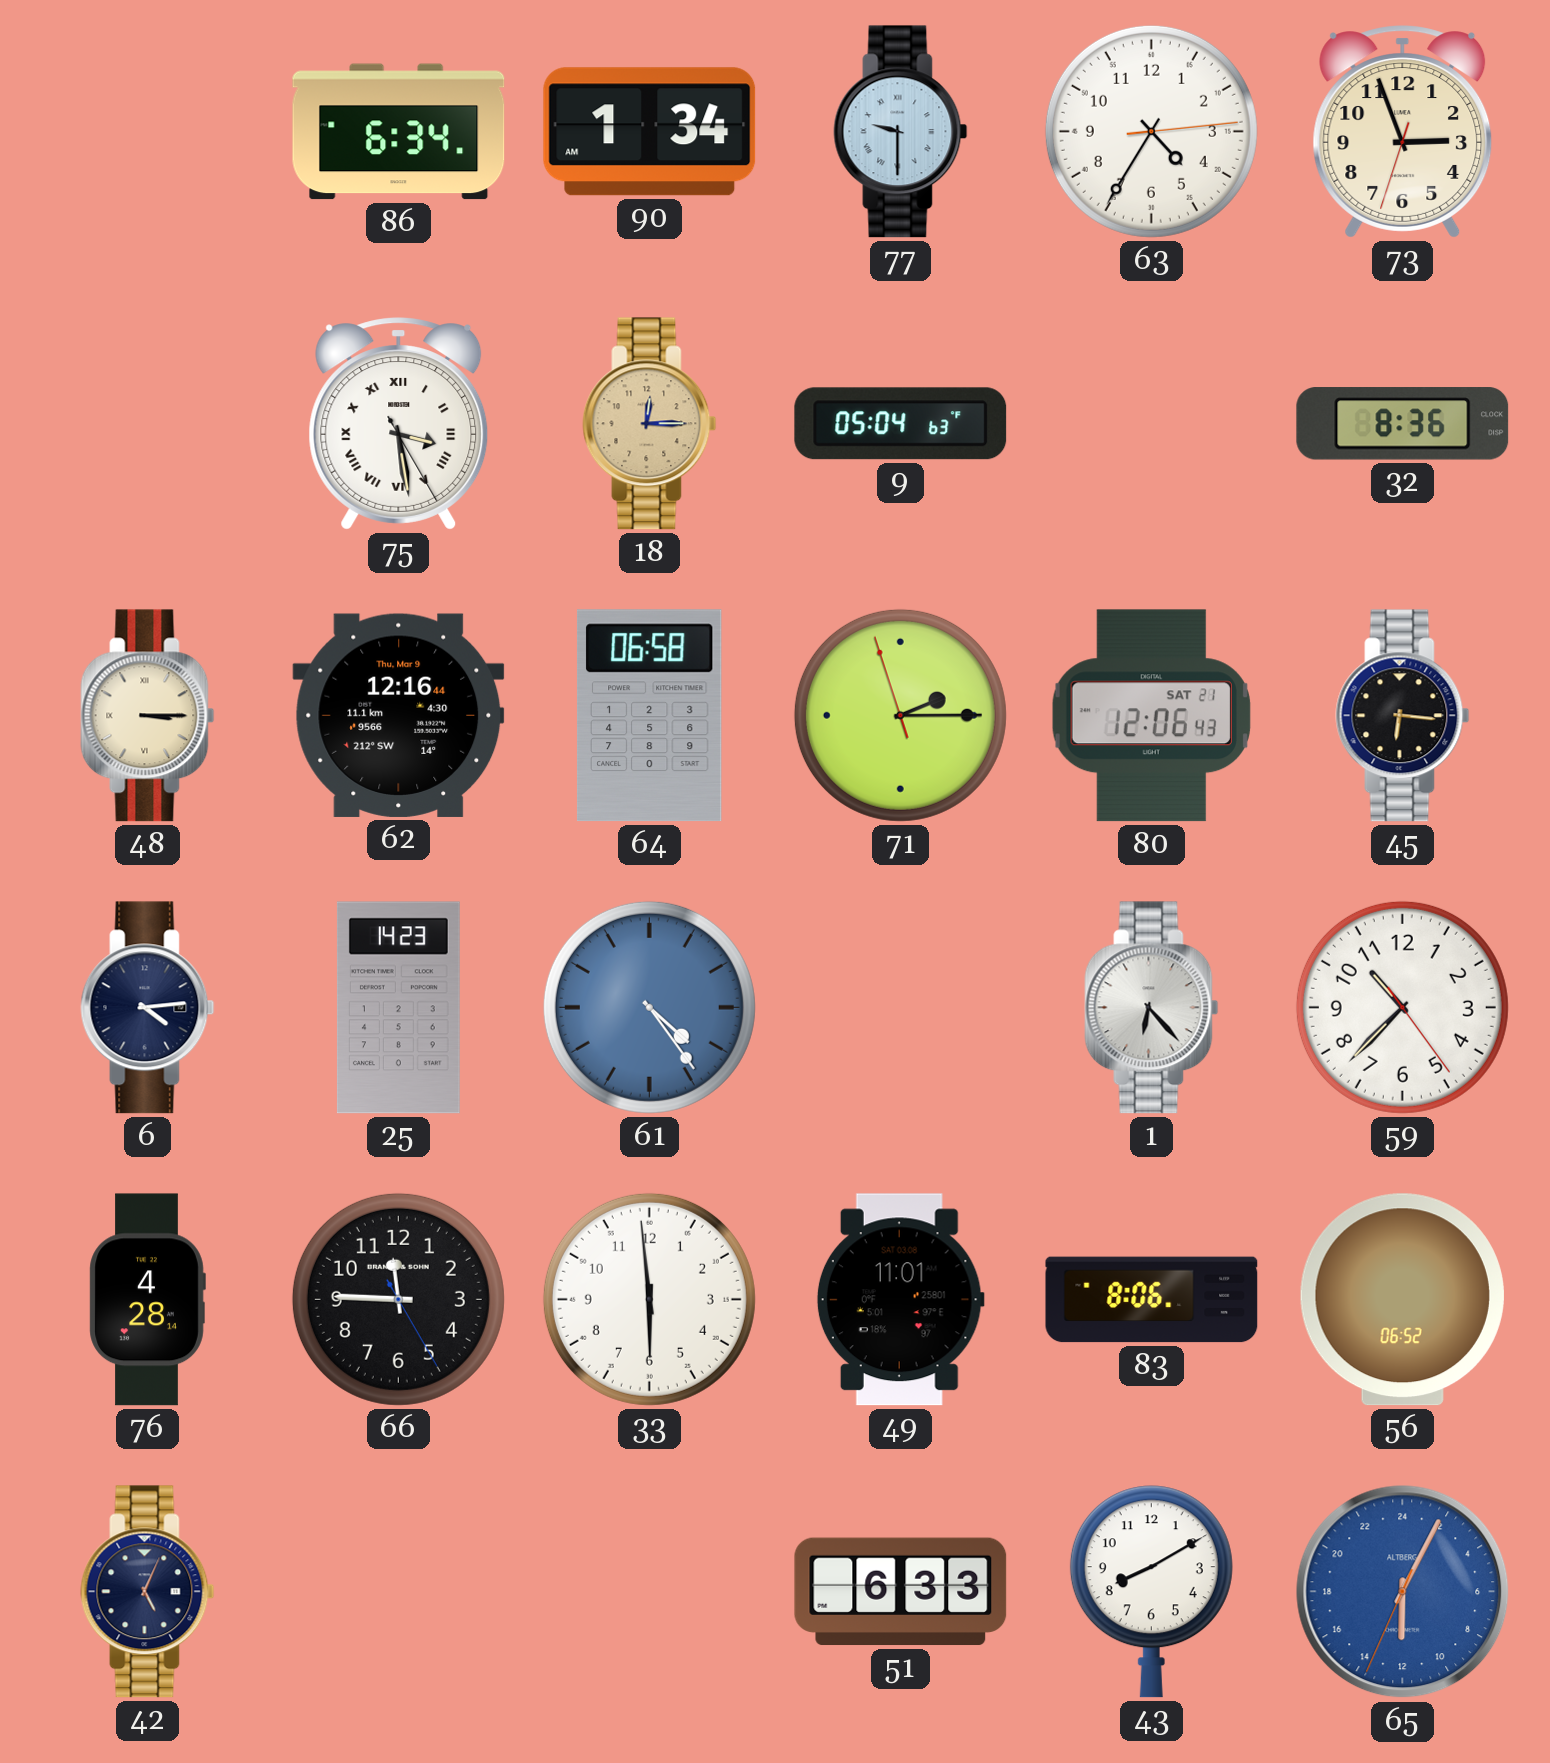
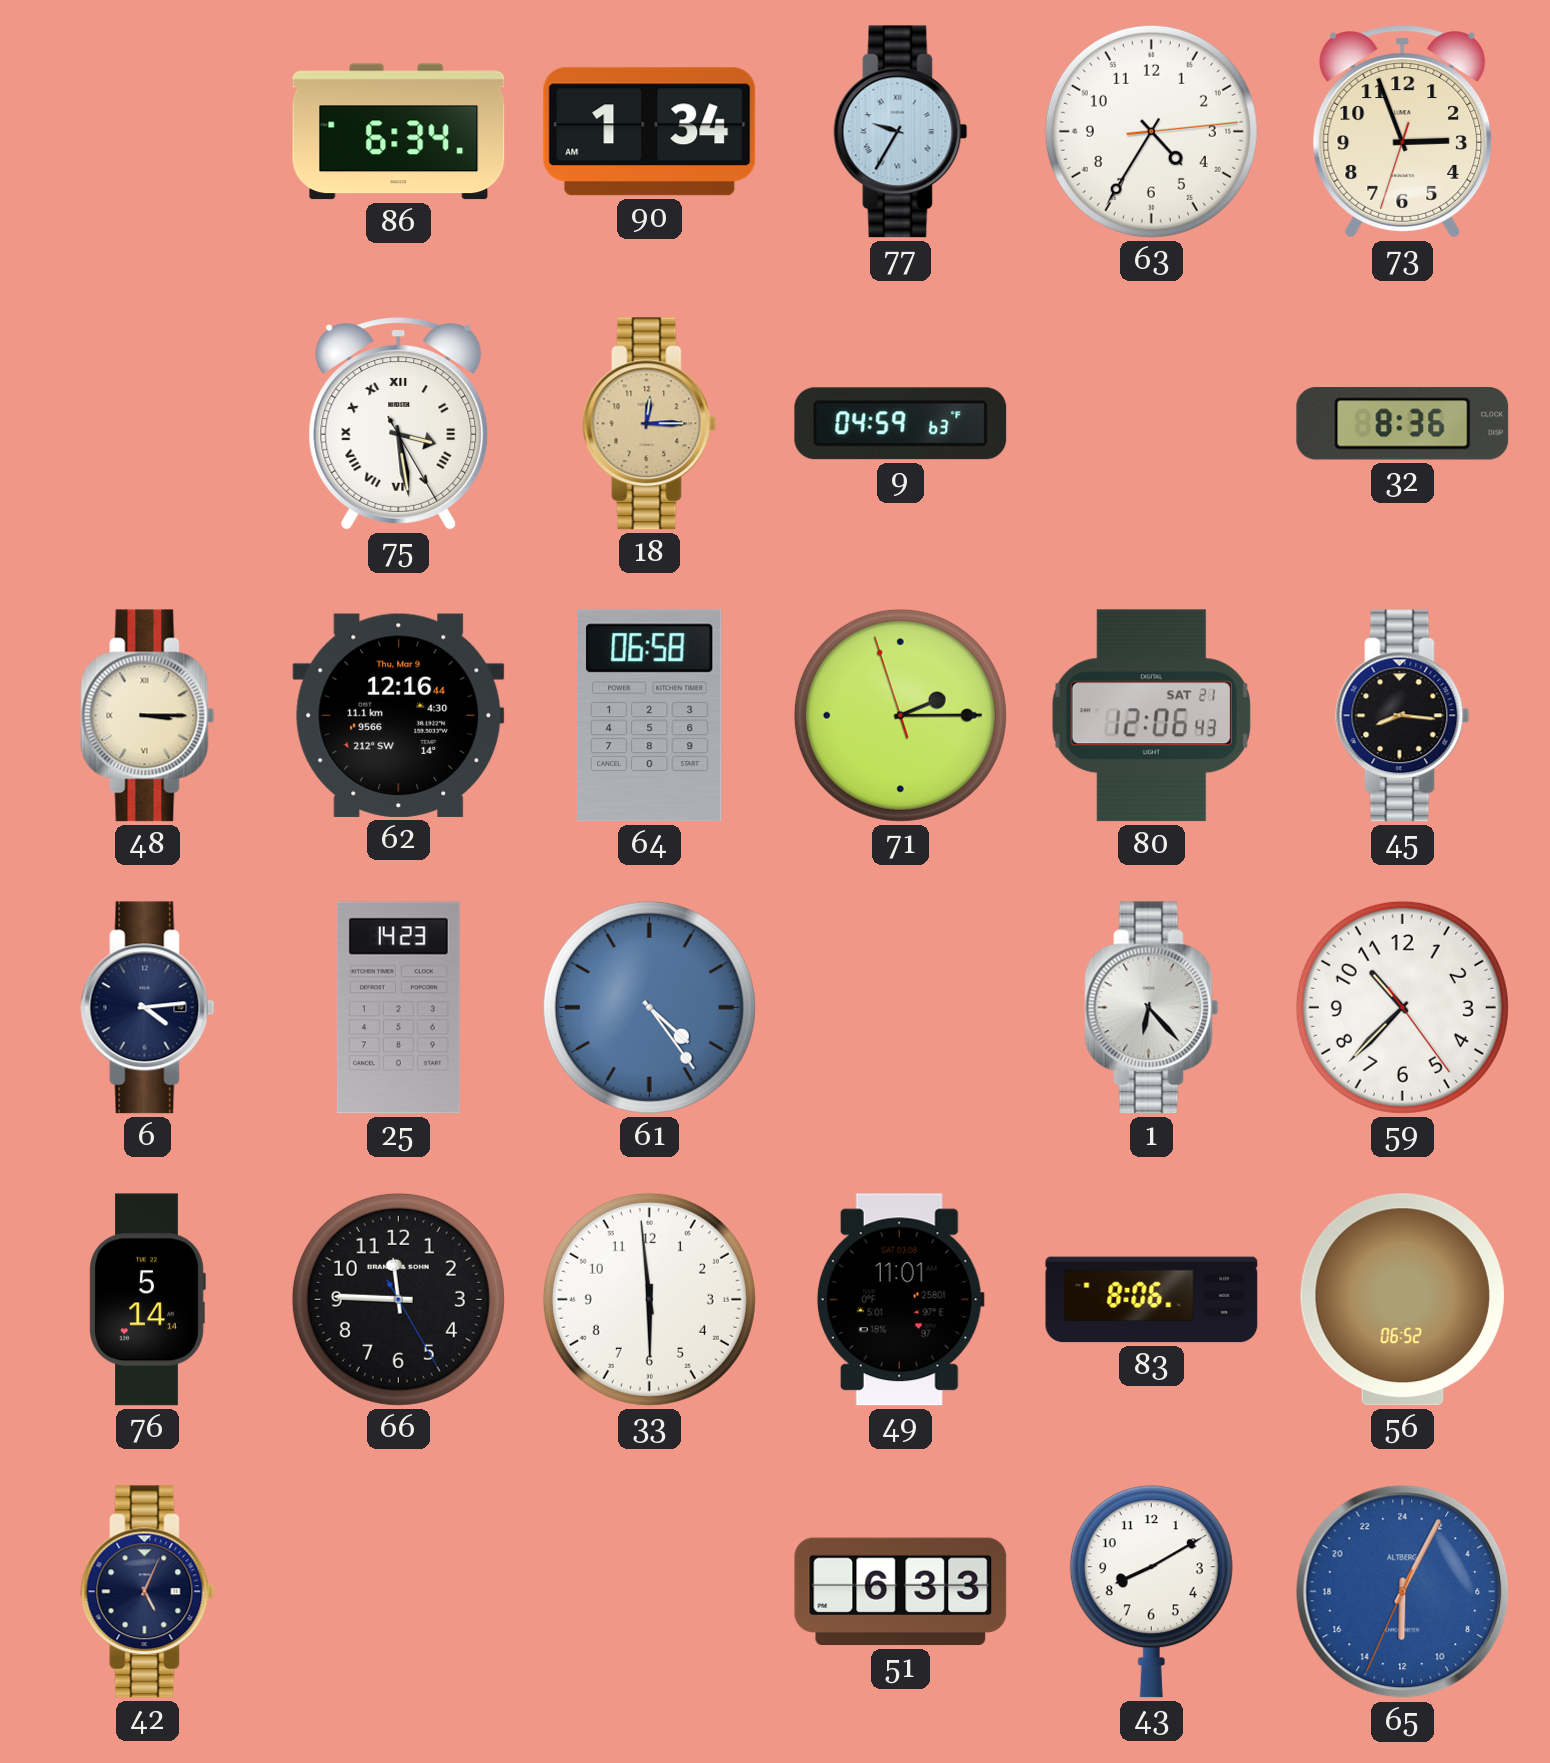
77: 9:30 -> 9:35 (901, 132)
9: 05:04 -> 04:59 (901, 424)
45: 6:16 -> 8:16 (1403, 716)
76: 4:28 -> 5:14 (147, 1300)
